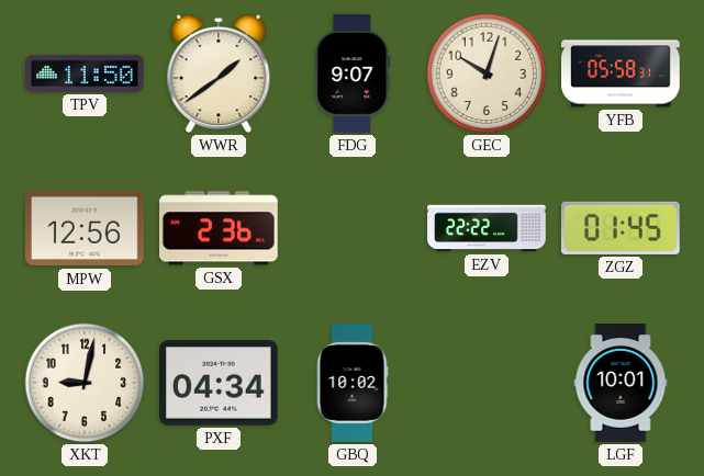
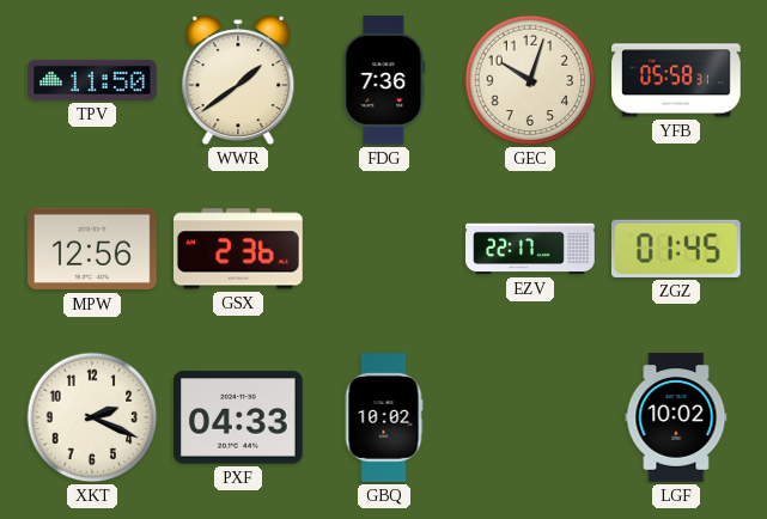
FDG: 9:07 -> 7:36 (384, 81)
EZV: 22:22 -> 22:17 (530, 249)
XKT: 9:02 -> 2:19 (92, 417)
PXF: 04:34 -> 04:33 (239, 417)
LGF: 10:01 -> 10:02 (676, 417)
